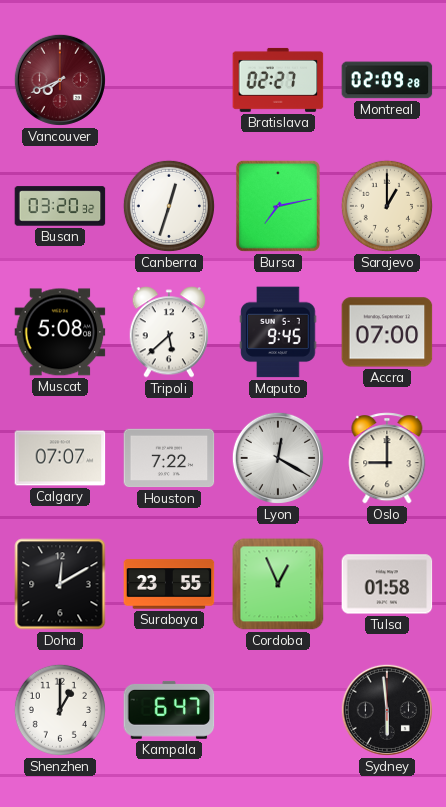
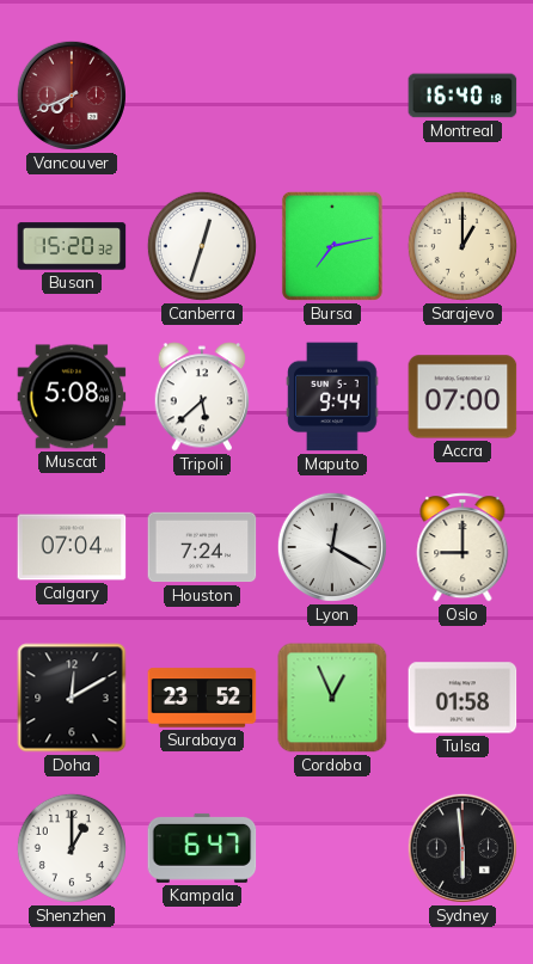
Bratislava: 02:27 -> none (278, 80)
Montreal: 02:09 -> 16:40 (462, 96)
Busan: 03:20 -> 15:20 (72, 246)
Maputo: 9:45 -> 9:44 (332, 397)
Calgary: 07:07 -> 07:04 (72, 547)
Houston: 7:22 -> 7:24 (202, 547)
Surabaya: 23:55 -> 23:52 (202, 698)
